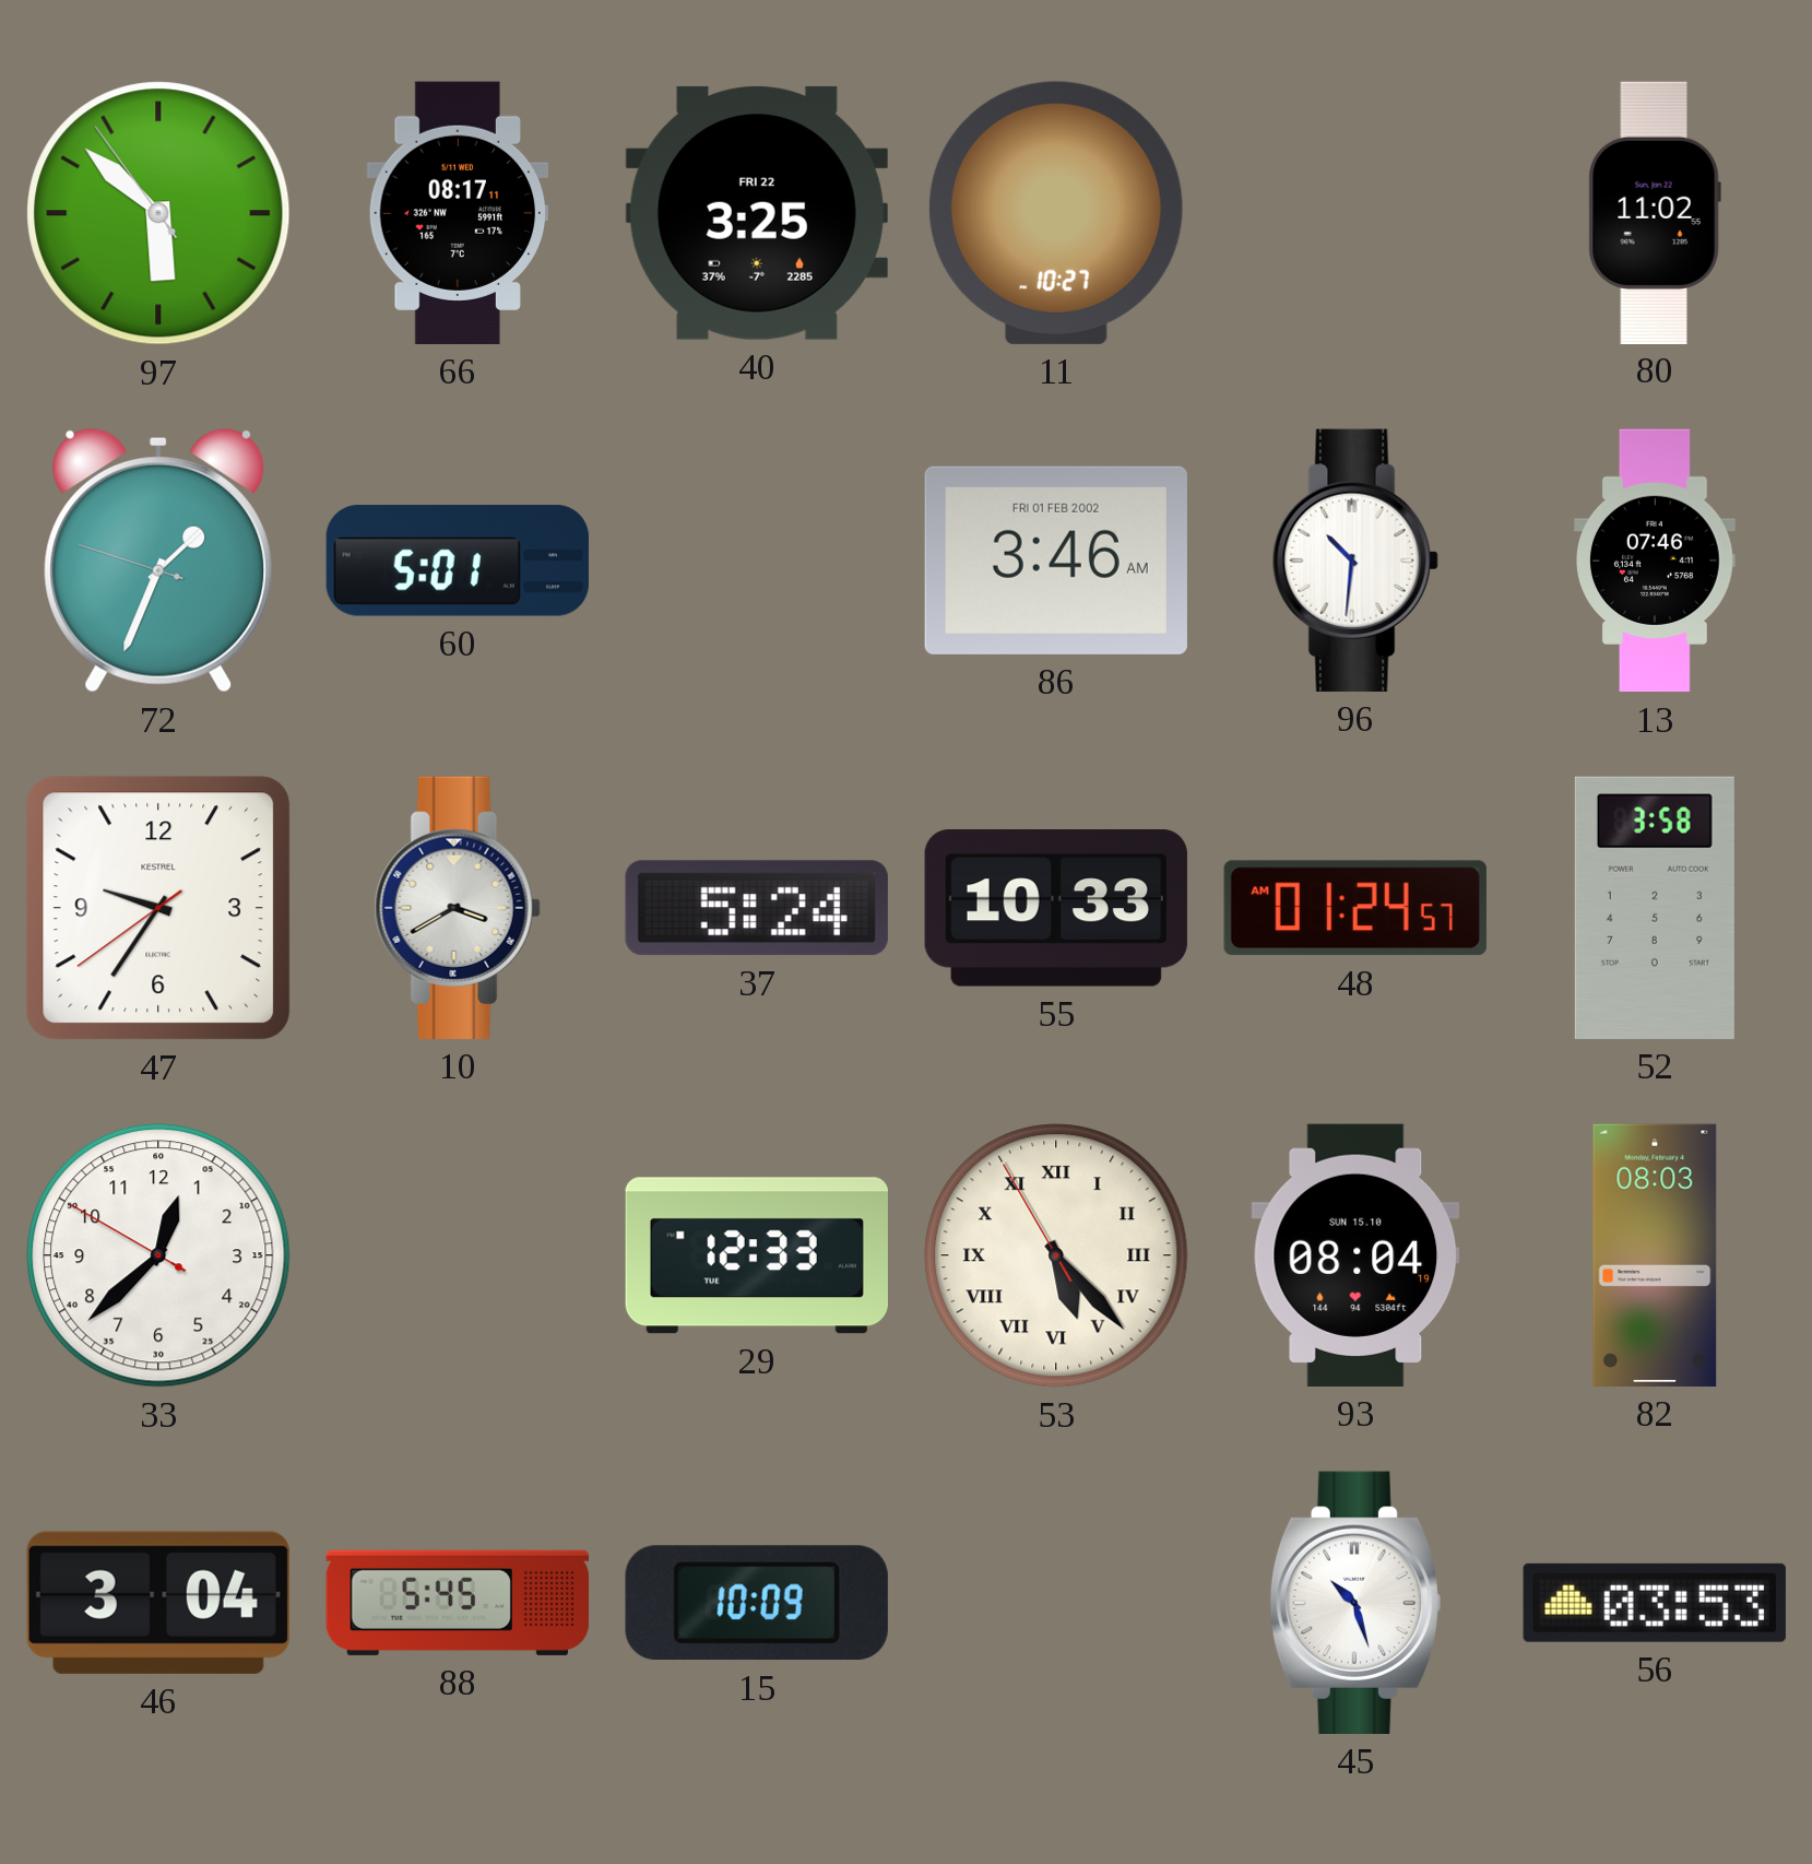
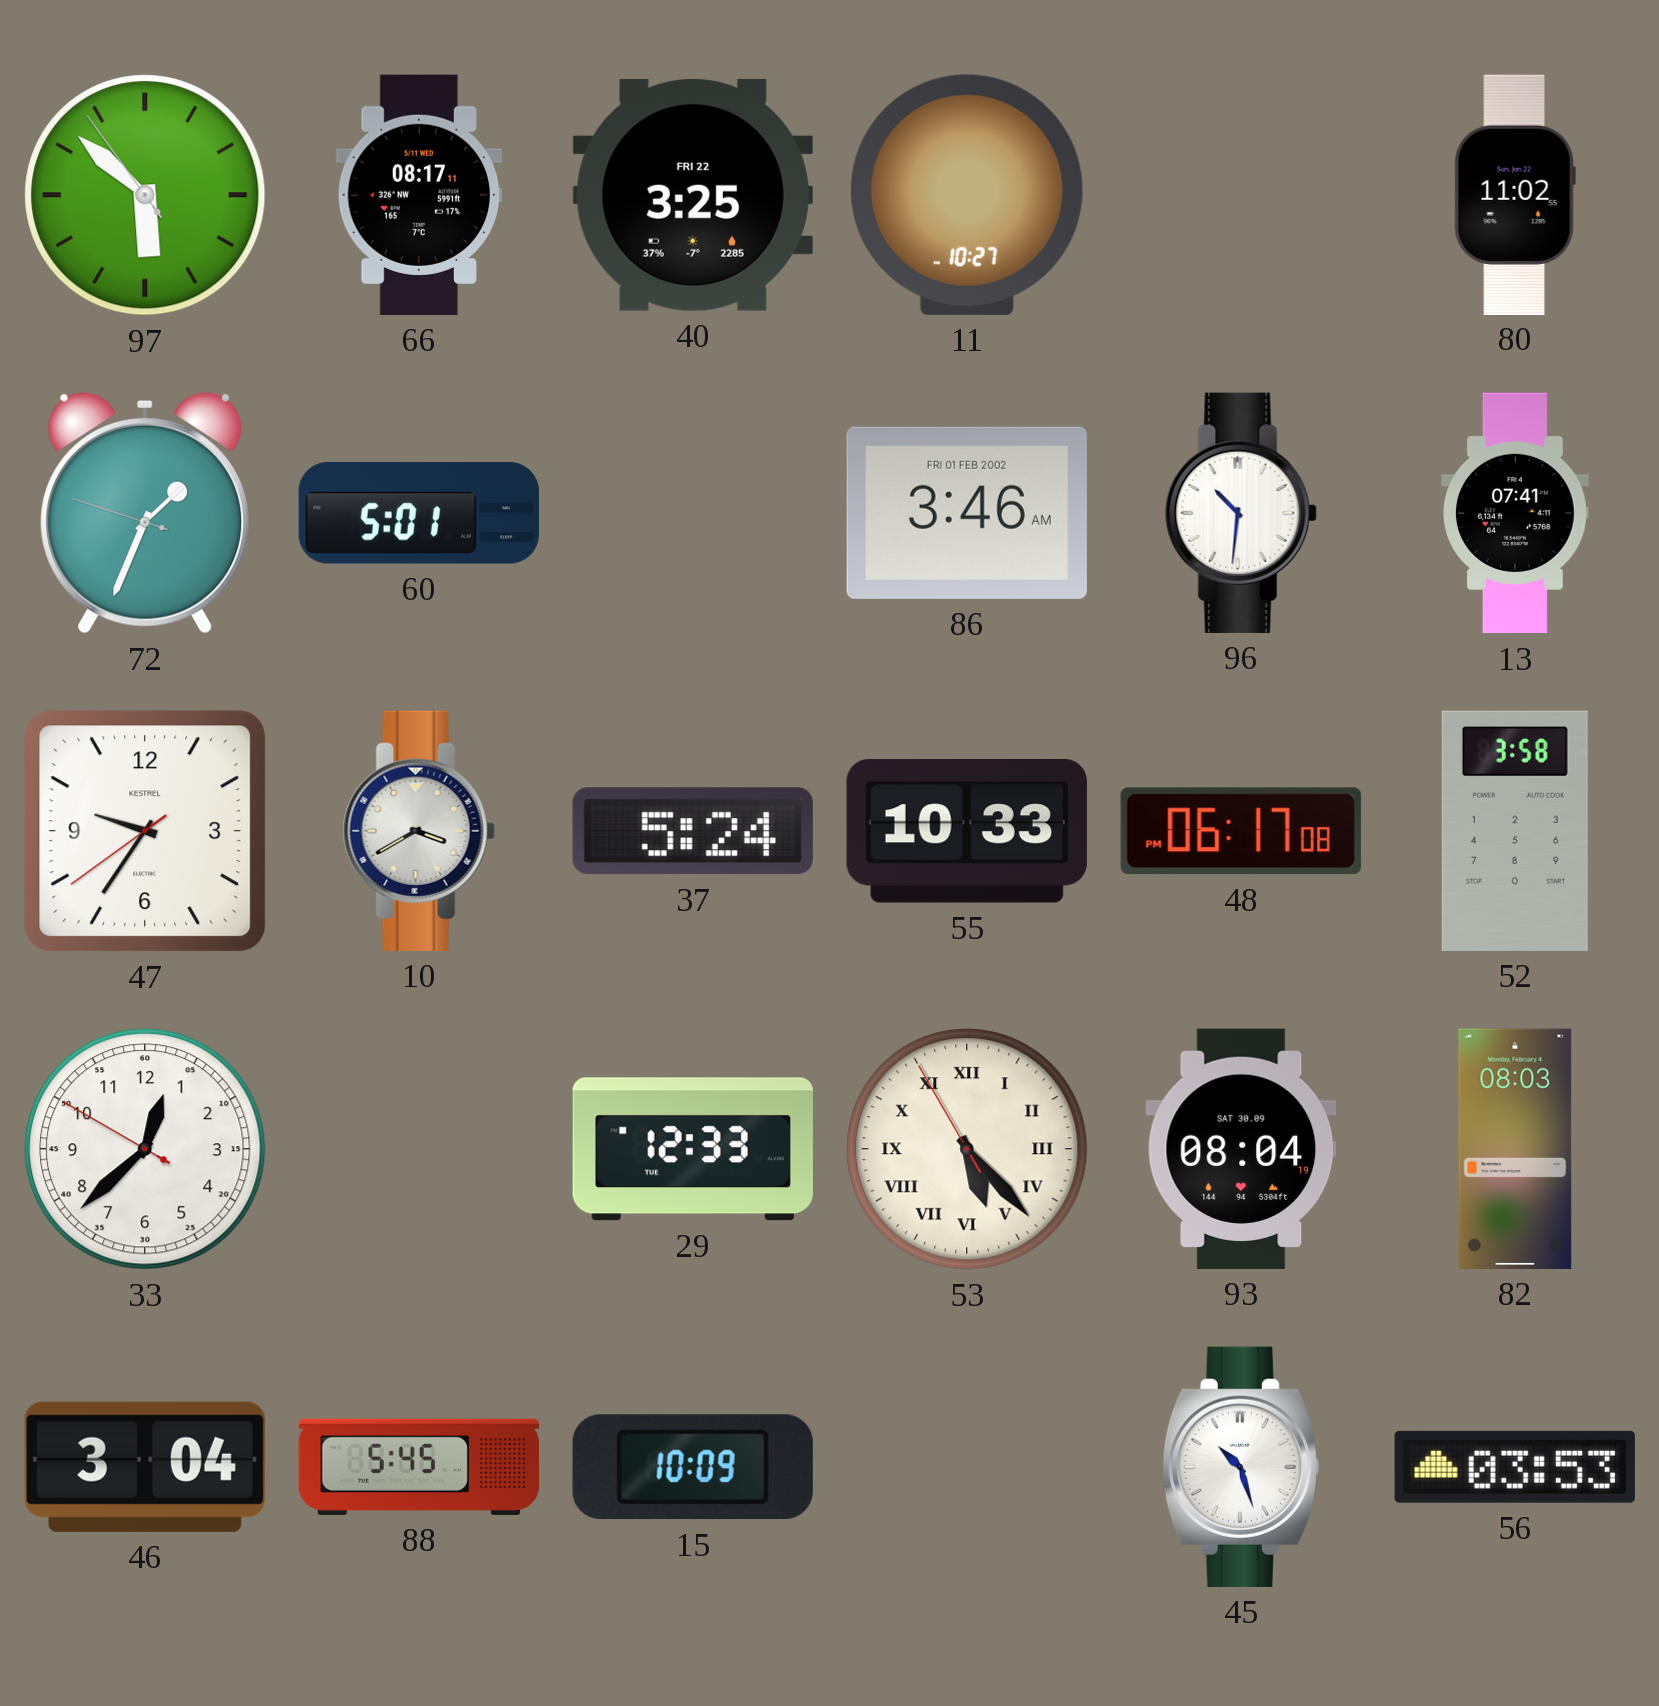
13: 07:46 -> 07:41 (1516, 513)
48: 01:24 -> 06:17 (1241, 831)
93 date: SUN 15.10 -> SAT 30.09 (1241, 1149)
